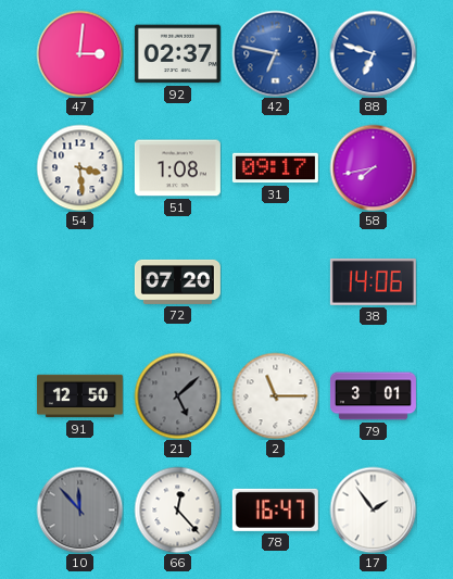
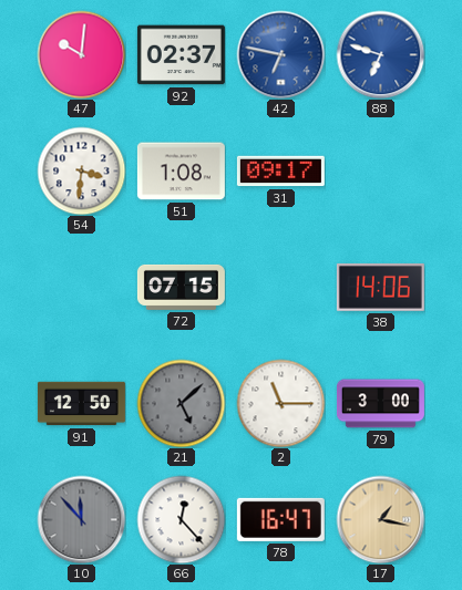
47: 3:01 -> 10:01 (81, 54)
54: 3:29 -> 3:31 (81, 170)
58: 7:43 -> none (373, 167)
72: 07:20 -> 07:15 (181, 287)
79: 3:01 -> 3:00 (380, 404)
17: 1:54 -> 1:17 (380, 519)
17 dial: white -> champagne (380, 519)
